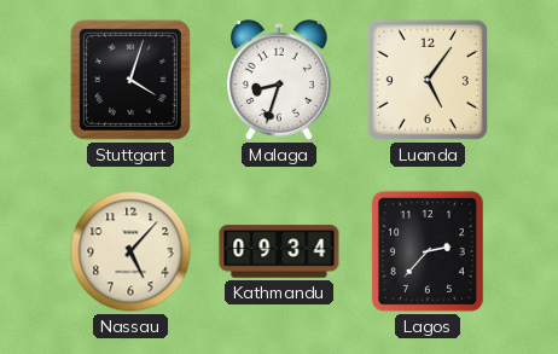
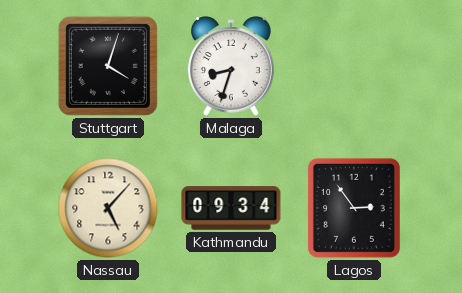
Luanda: 5:06 -> none (428, 80)
Lagos: 2:37 -> 2:54 (354, 208)
